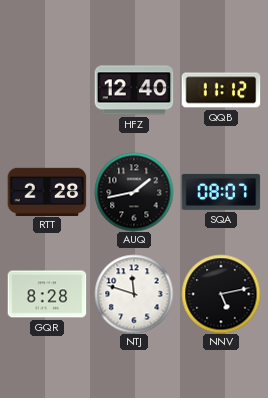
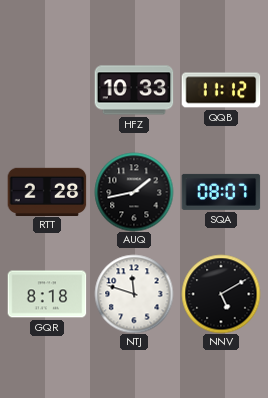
HFZ: 12:40 -> 10:33 (134, 90)
GQR: 8:28 -> 8:18 (47, 294)
NNV: 5:13 -> 5:10 (221, 294)
